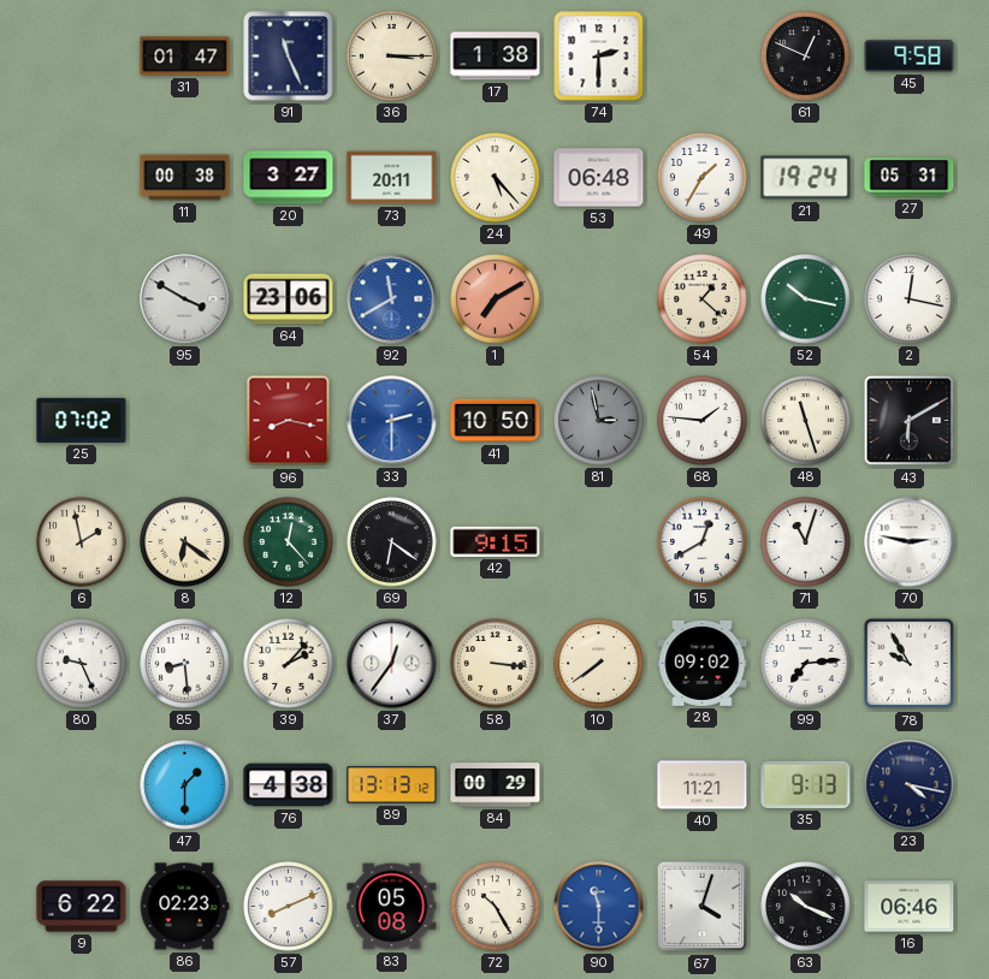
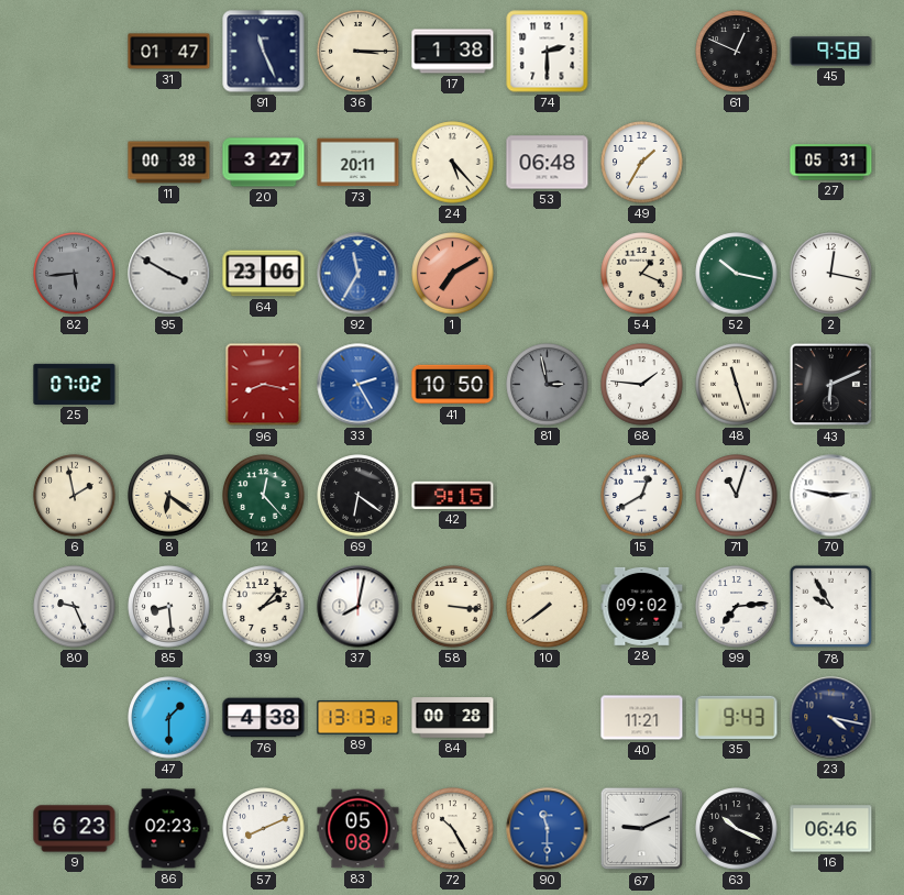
21: 19:24 -> none (806, 178)
82: none -> 5:44 (75, 274)
92: 11:40 -> 11:35 (359, 274)
54: 1:22 -> 1:19 (642, 274)
33: 2:30 -> 2:25 (359, 385)
43: 6:10 -> 6:11 (831, 385)
37: 12:36 -> 8:02 (359, 607)
84: 00:29 -> 00:28 (453, 718)
35: 9:13 -> 9:43 (737, 717)
9: 6:22 -> 6:23 (75, 829)
67: 4:03 -> 9:11 (642, 829)
